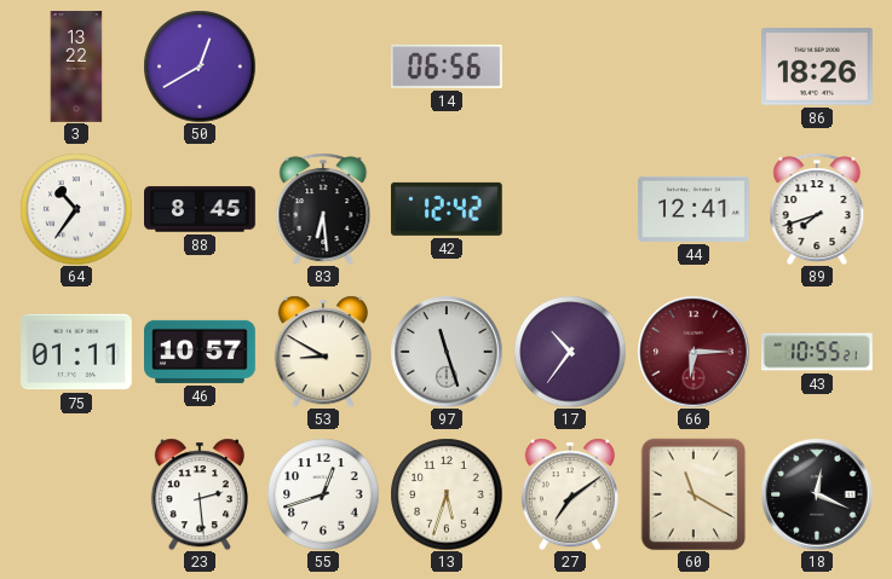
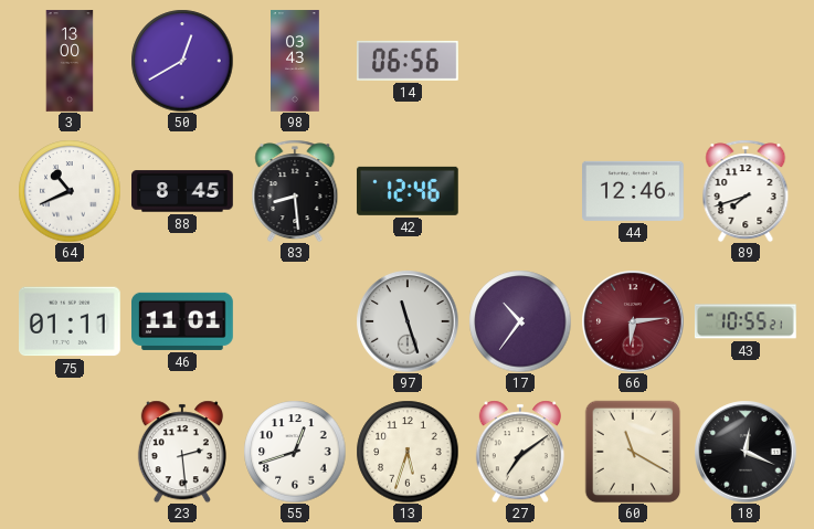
3: 13:22 -> 13:00 (70, 61)
98: none -> 03:43 (296, 61)
86: 18:26 -> none (818, 66)
64: 10:36 -> 10:41 (70, 191)
83: 6:29 -> 8:29 (295, 191)
42: 12:42 -> 12:46 (408, 191)
44: 12:41 -> 12:46 (634, 191)
46: 10:57 -> 11:01 (183, 321)
53: 8:50 -> none (323, 352)
66: 6:15 -> 6:14 (633, 321)
